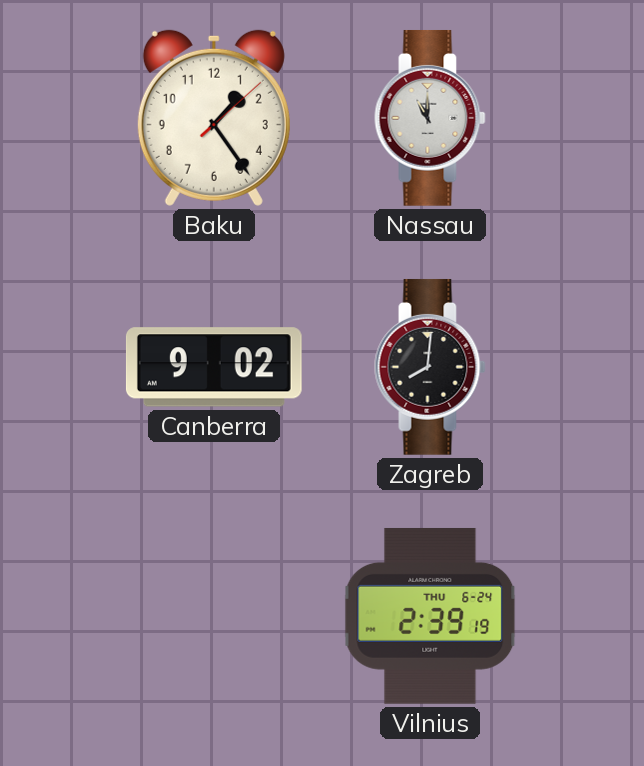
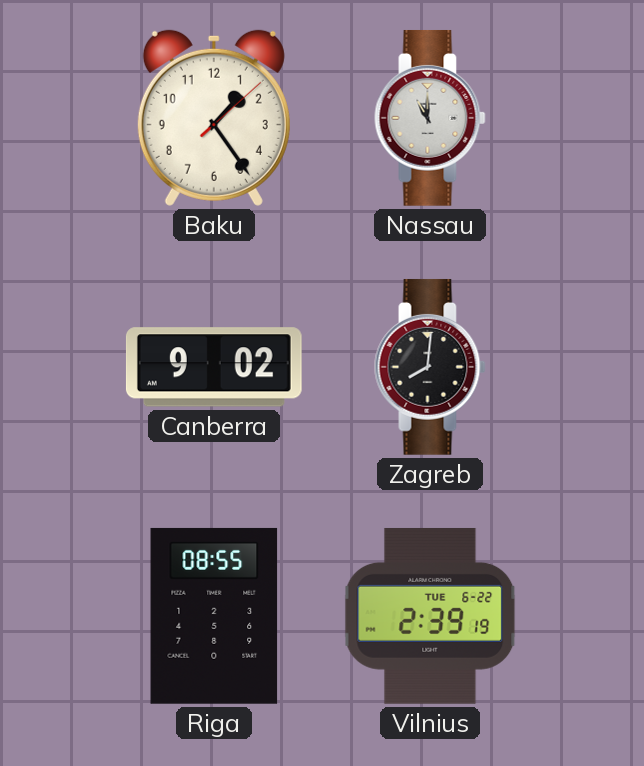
Riga: none -> 08:55 (214, 616)
Vilnius date: THU 6-24 -> TUE 6-22 (430, 616)
